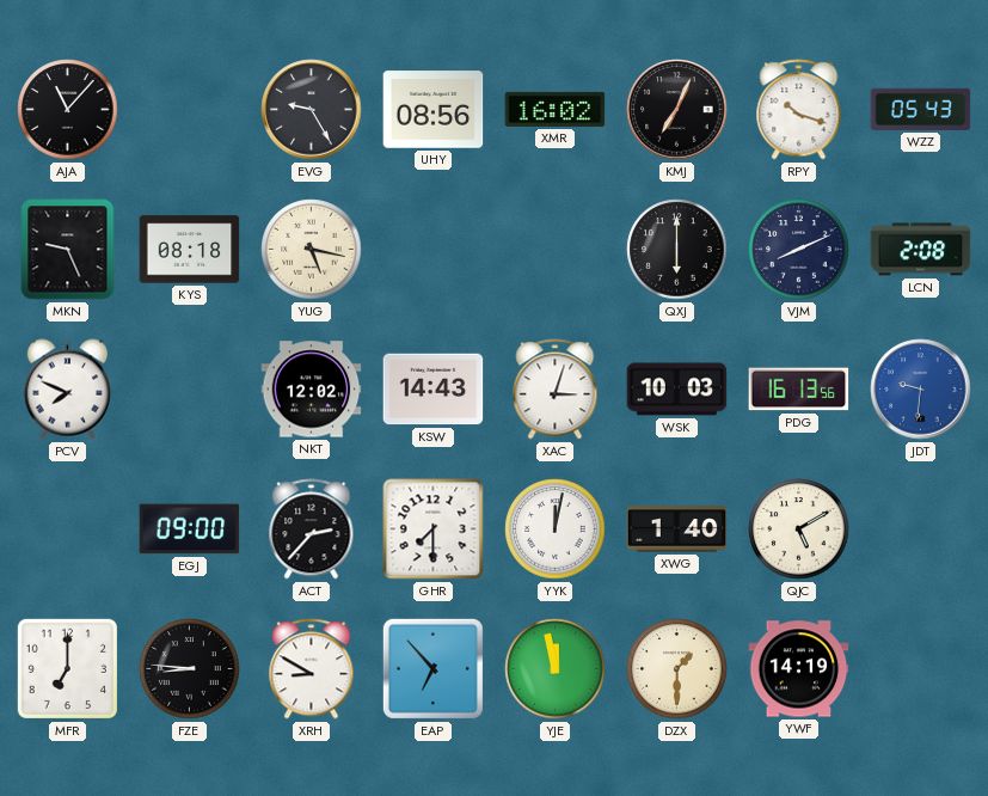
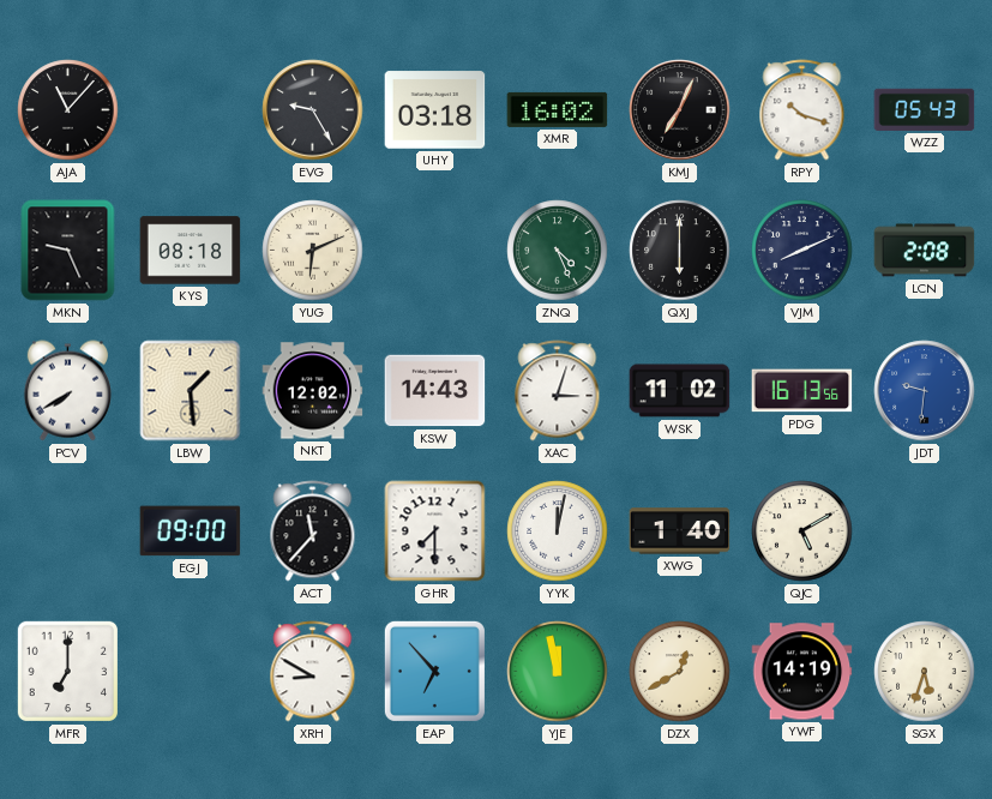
UHY: 08:56 -> 03:18 (435, 110)
YUG: 5:17 -> 6:11 (313, 251)
ZNQ: none -> 4:26 (558, 251)
PCV: 7:49 -> 7:40 (67, 391)
LBW: none -> 1:29 (191, 391)
WSK: 10:03 -> 11:02 (680, 391)
ACT: 2:37 -> 11:37 (313, 531)
FZE: 8:46 -> none (190, 669)
DZX: 1:30 -> 12:40 (680, 672)
SGX: none -> 5:33 (925, 672)
